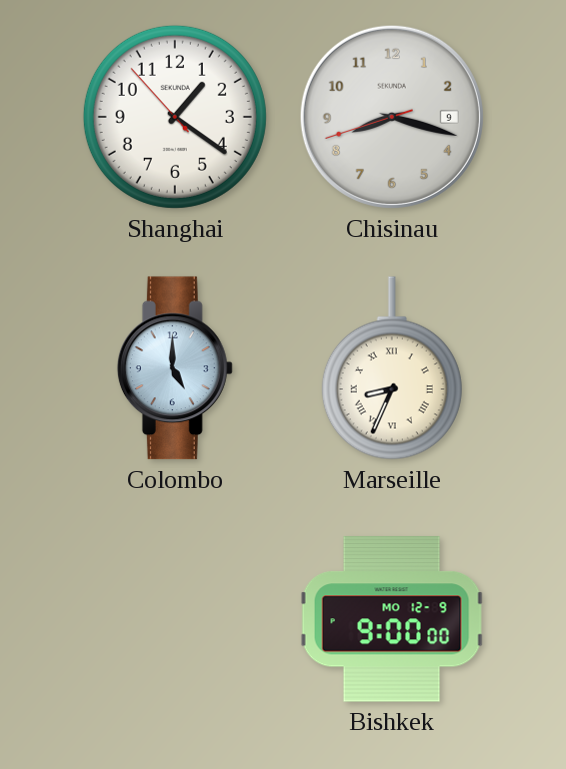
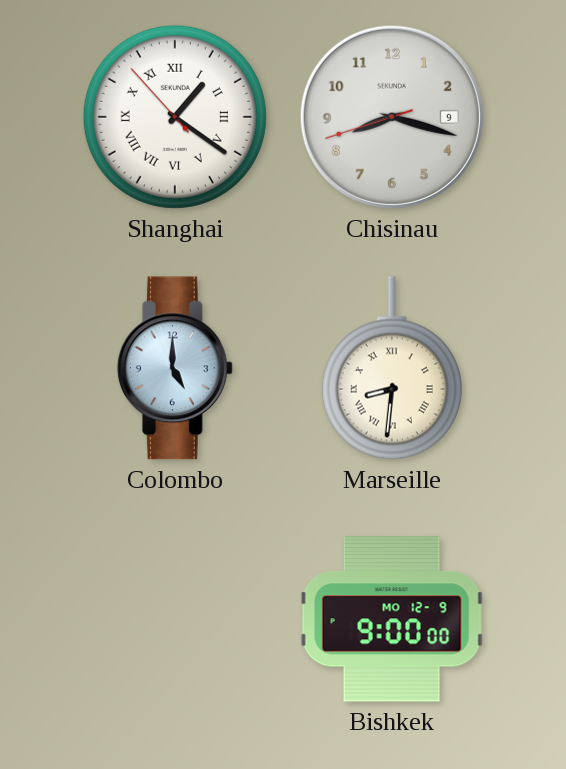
Shanghai numerals: Arabic -> Roman (175, 117)
Marseille: 8:34 -> 8:31 (392, 368)
